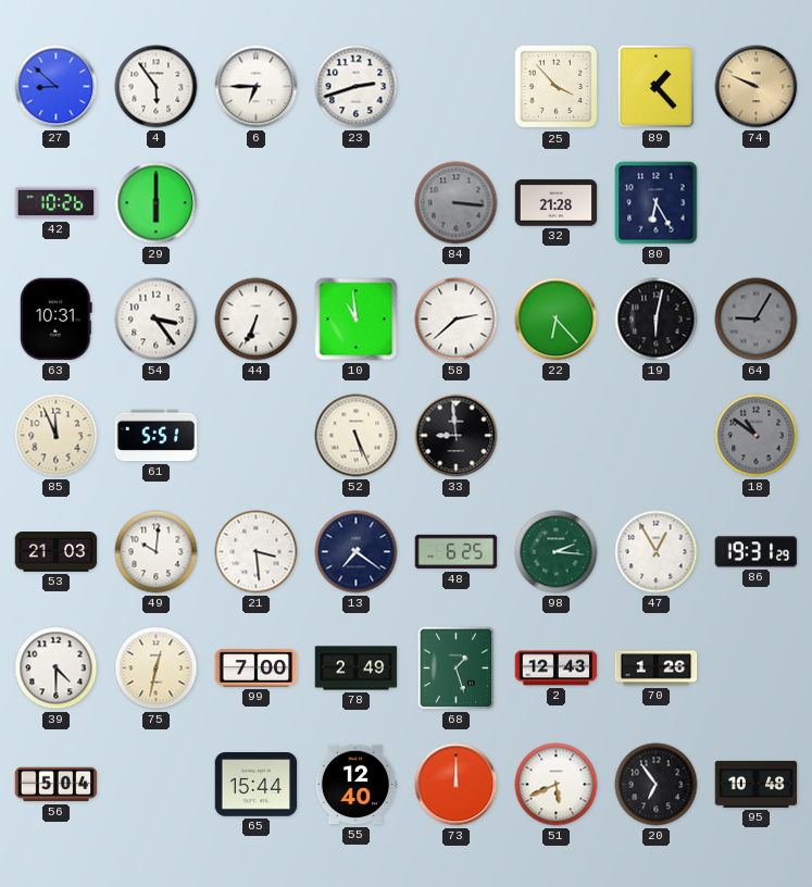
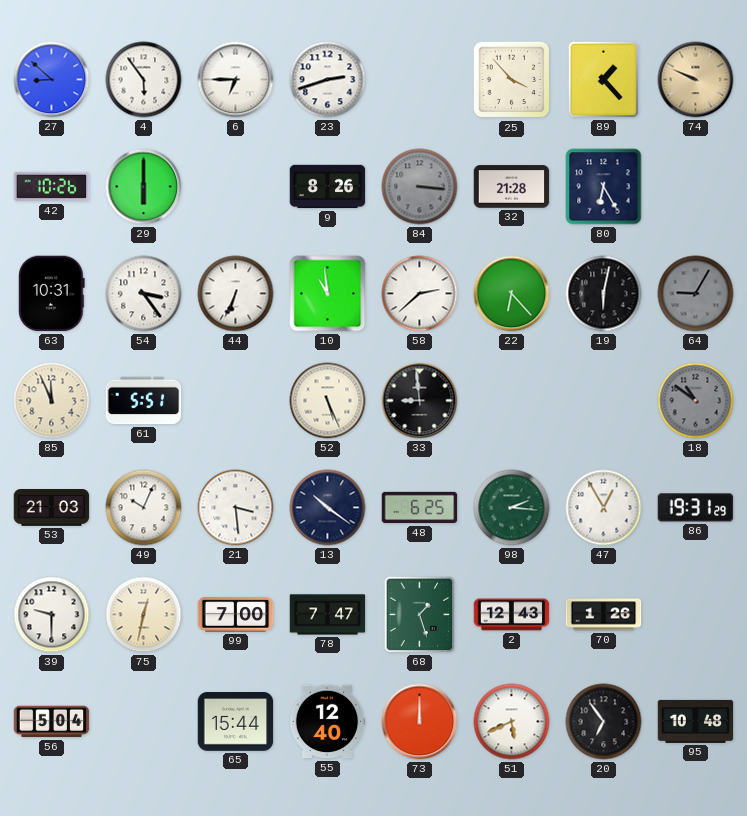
9: none -> 8:26 (328, 187)
49: 10:01 -> 10:04 (144, 508)
13: 7:21 -> 10:21 (328, 508)
39: 4:30 -> 9:30 (52, 615)
78: 2:49 -> 7:47 (328, 615)
